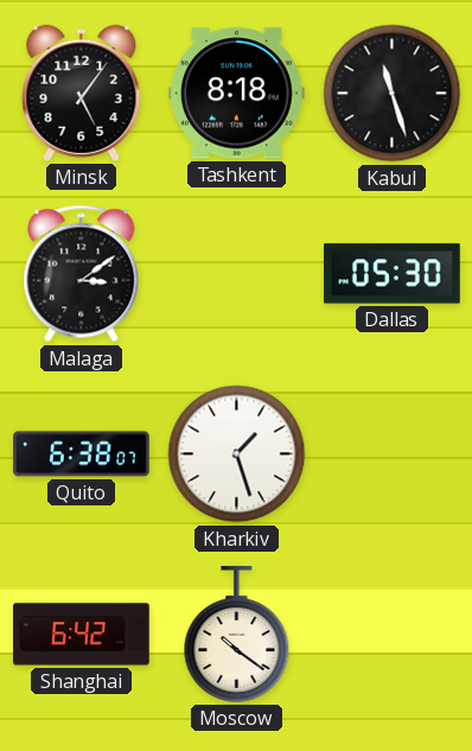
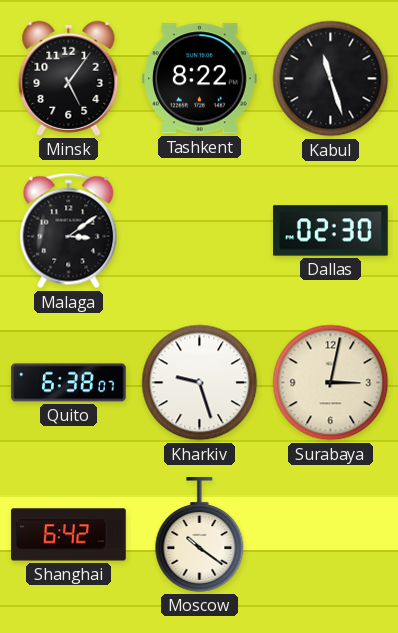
Tashkent: 8:18 -> 8:22 (200, 79)
Dallas: 05:30 -> 02:30 (331, 231)
Kharkiv: 1:27 -> 9:27 (200, 383)
Surabaya: none -> 3:02 (331, 383)
